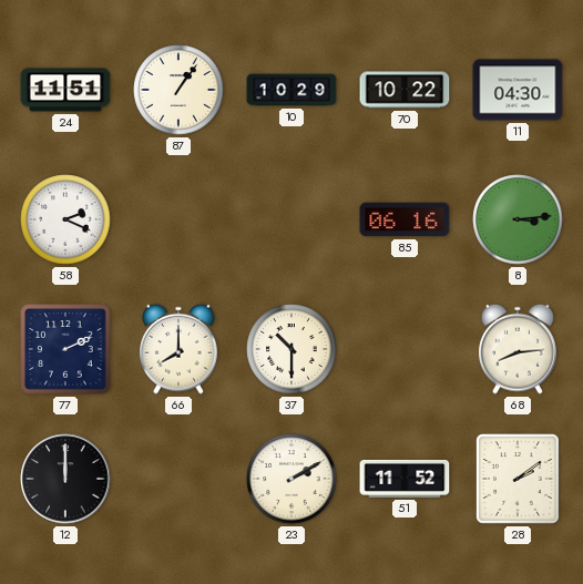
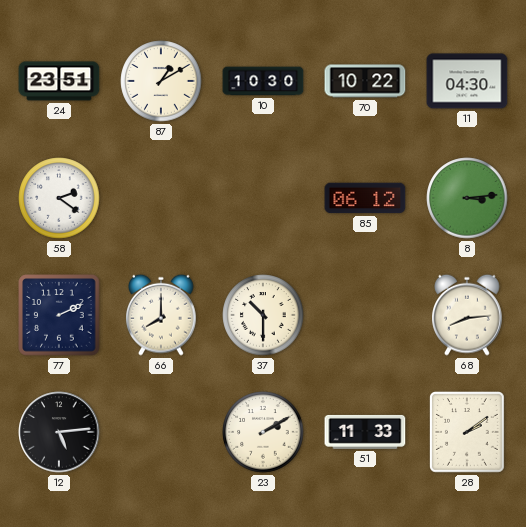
24: 11:51 -> 23:51 (59, 81)
87: 1:06 -> 1:10 (161, 81)
10: 10:29 -> 10:30 (263, 81)
58: 2:19 -> 2:21 (59, 198)
85: 06:16 -> 06:12 (365, 198)
12: 12:00 -> 5:14 (59, 432)
51: 11:52 -> 11:33 (365, 432)
